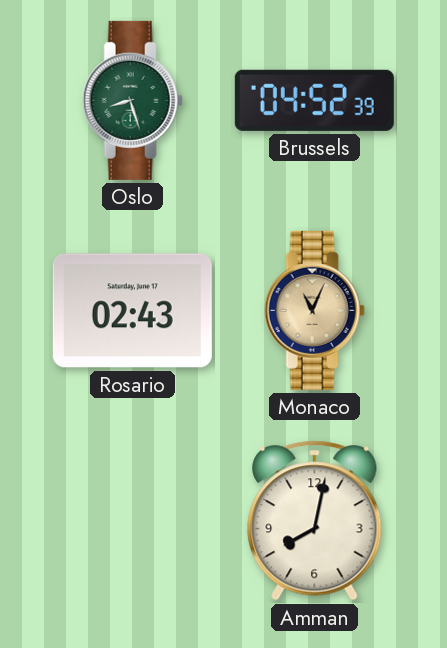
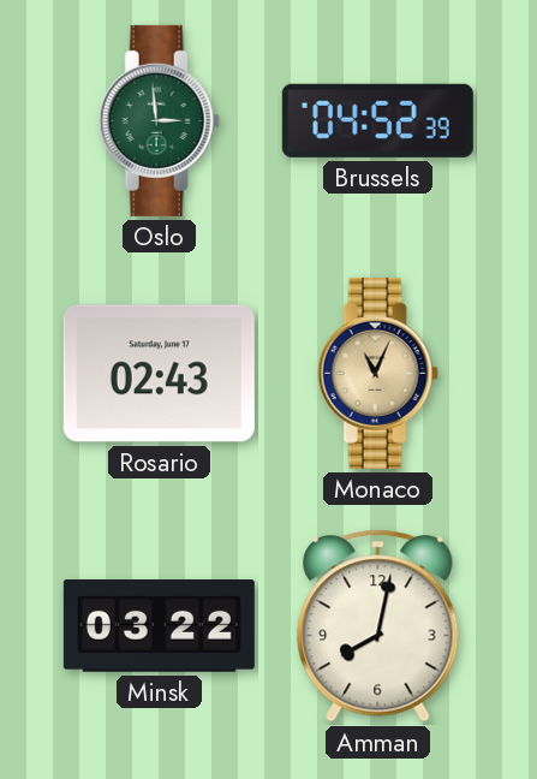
Oslo: 8:27 -> 2:59 (159, 120)
Minsk: none -> 03:22 (159, 625)
